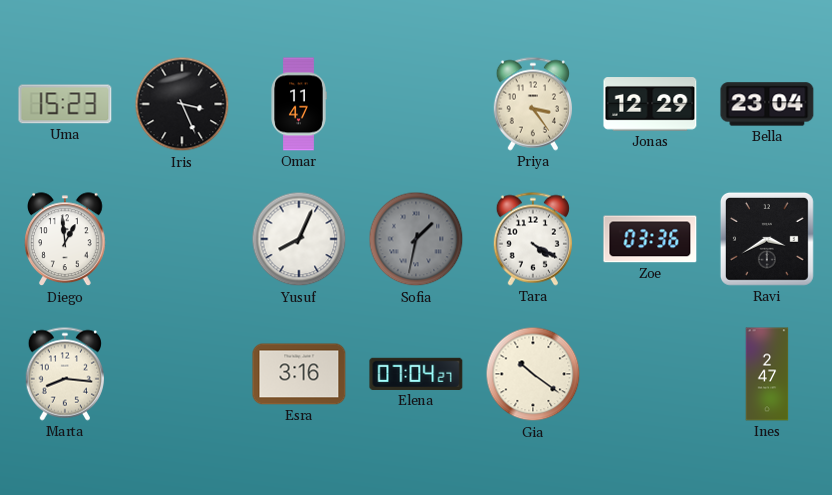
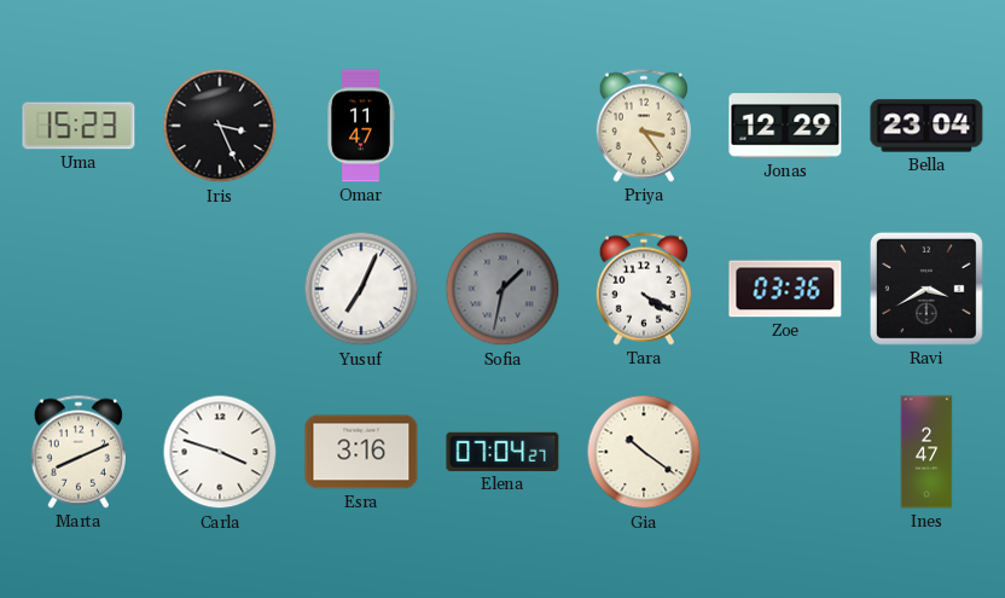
Diego: 12:59 -> none (66, 240)
Yusuf: 8:04 -> 7:04 (361, 289)
Marta: 8:16 -> 8:11 (79, 452)
Carla: none -> 3:48 (220, 452)
